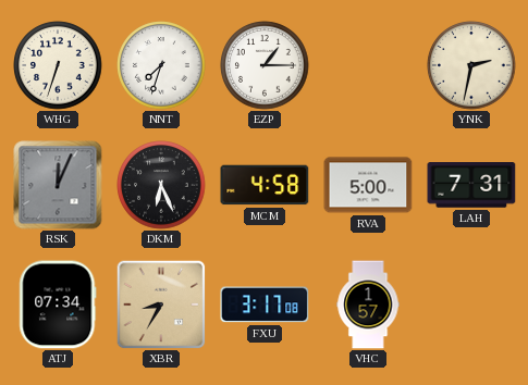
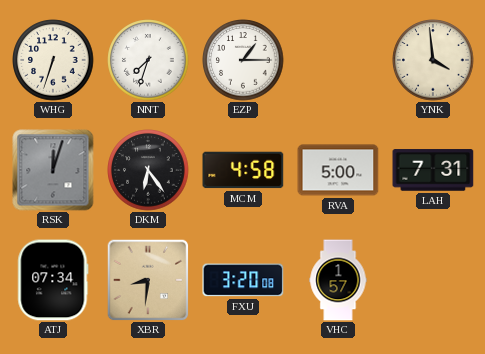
YNK: 2:32 -> 3:59 (433, 60)
RSK: 12:04 -> 12:03 (53, 170)
DKM: 6:26 -> 6:24 (148, 170)
XBR: 8:35 -> 8:31 (148, 280)
FXU: 3:17 -> 3:20 (243, 280)
